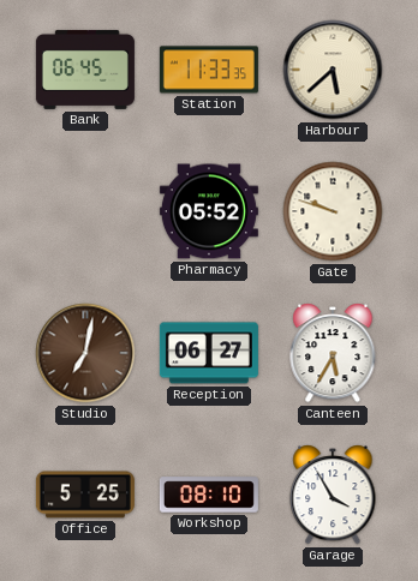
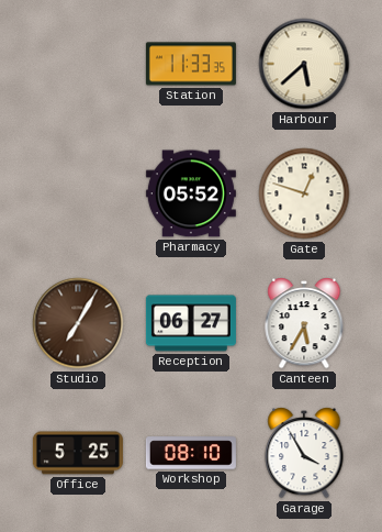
Bank: 06:45 -> none (85, 70)
Gate: 9:48 -> 12:48 (304, 193)
Studio: 7:02 -> 7:05 (78, 323)
